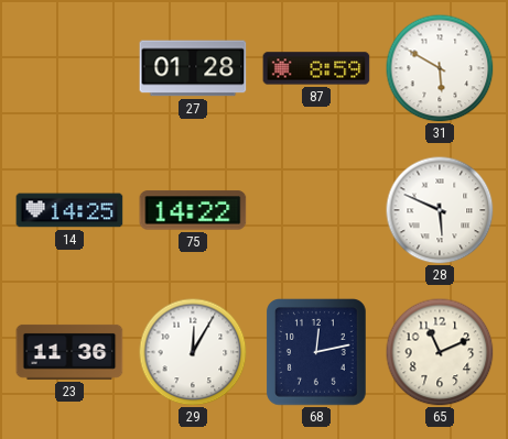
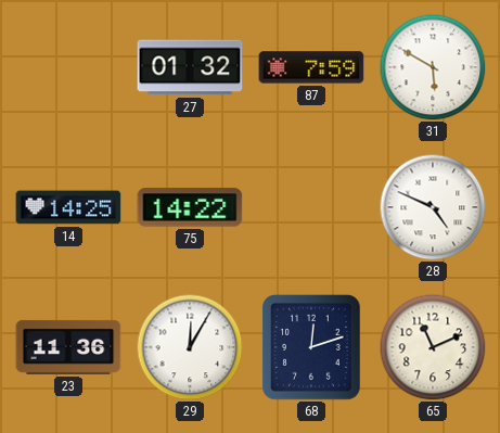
27: 01:28 -> 01:32 (190, 67)
87: 8:59 -> 7:59 (311, 67)
28: 5:49 -> 4:49 (433, 207)
68: 12:13 -> 12:12 (312, 348)
